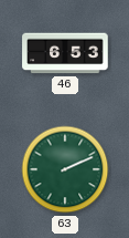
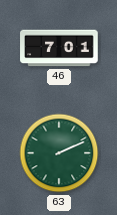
46: 6:53 -> 7:01 (59, 48)
